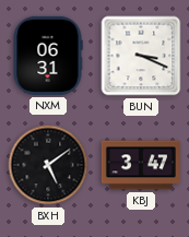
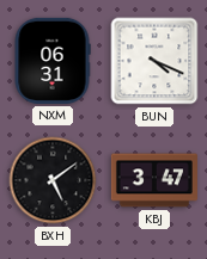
BUN: 3:19 -> 4:19 (154, 61)
